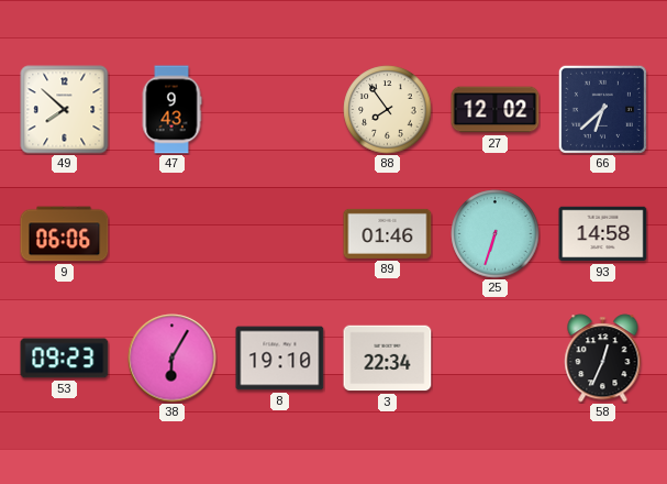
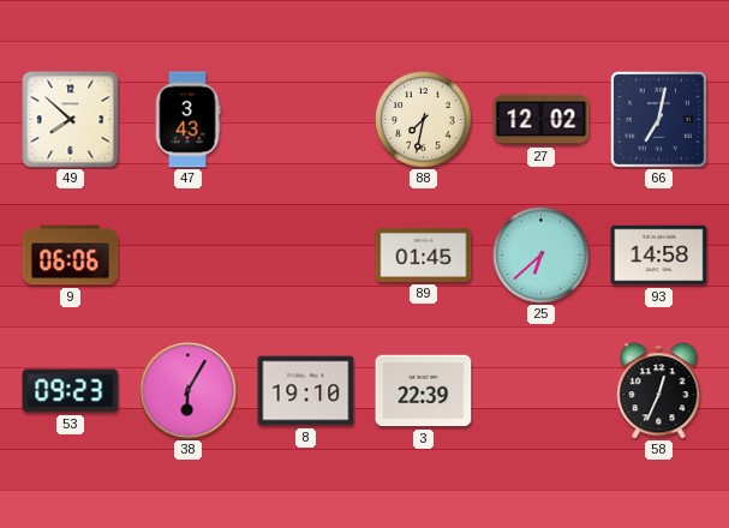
47: 9:43 -> 3:43 (187, 120)
88: 7:54 -> 7:32 (424, 120)
66: 6:38 -> 7:02 (658, 119)
89: 01:46 -> 01:45 (424, 254)
25: 6:33 -> 6:38 (542, 256)
3: 22:34 -> 22:39 (424, 391)
